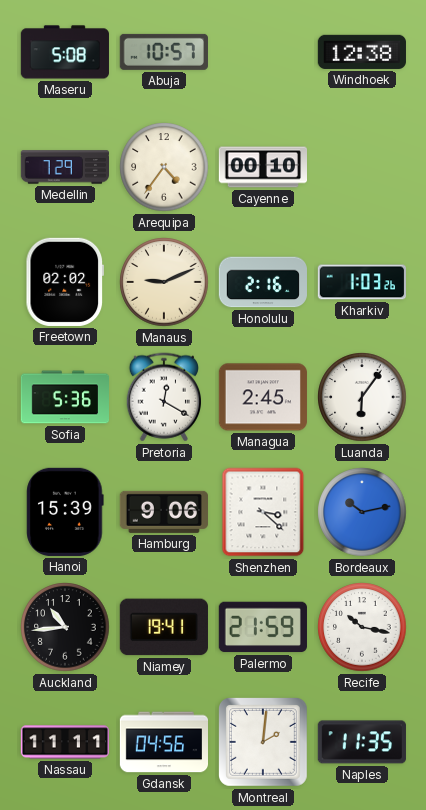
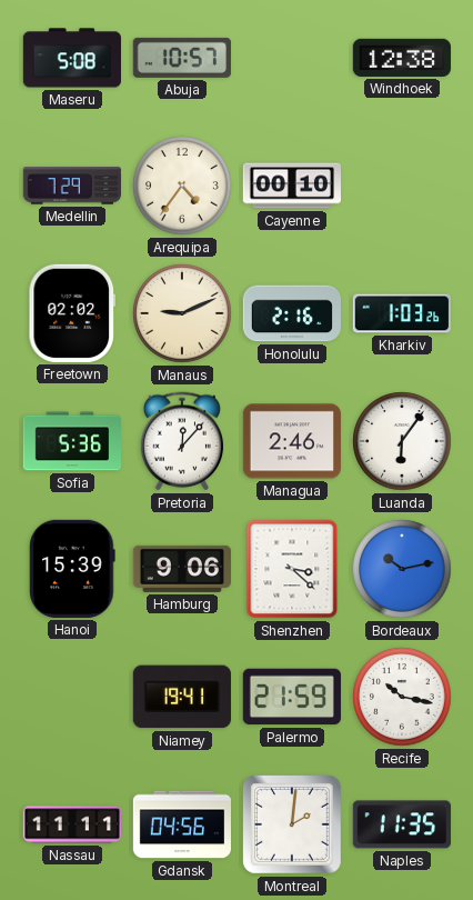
Pretoria: 12:20 -> 12:07 (181, 441)
Managua: 2:45 -> 2:46 (292, 441)
Auckland: 10:44 -> none (65, 627)
